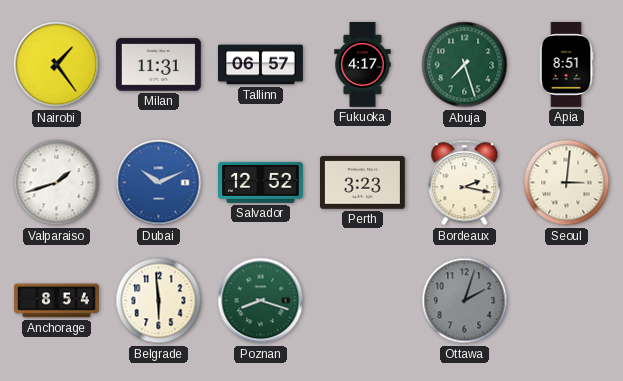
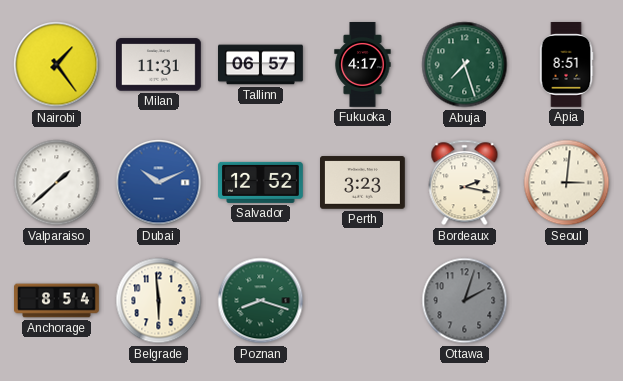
Valparaiso: 1:42 -> 1:38 (57, 183)
